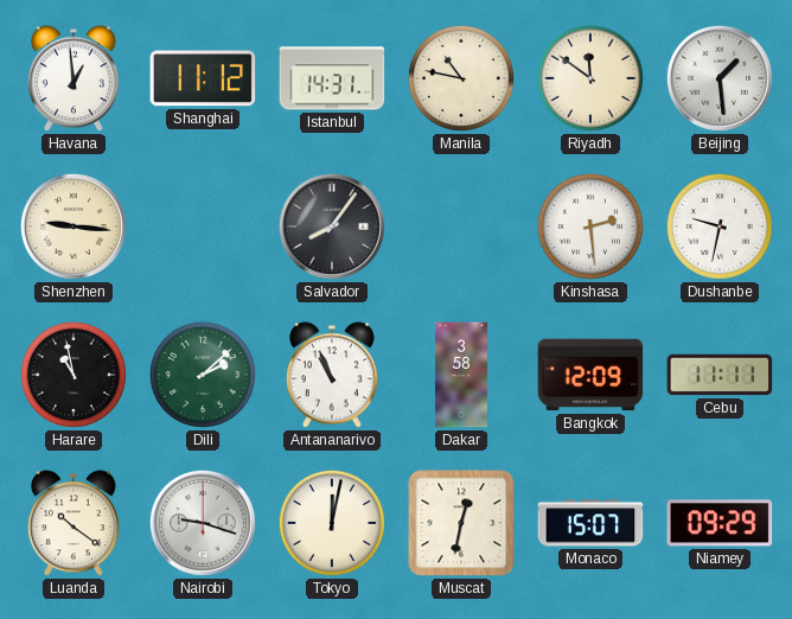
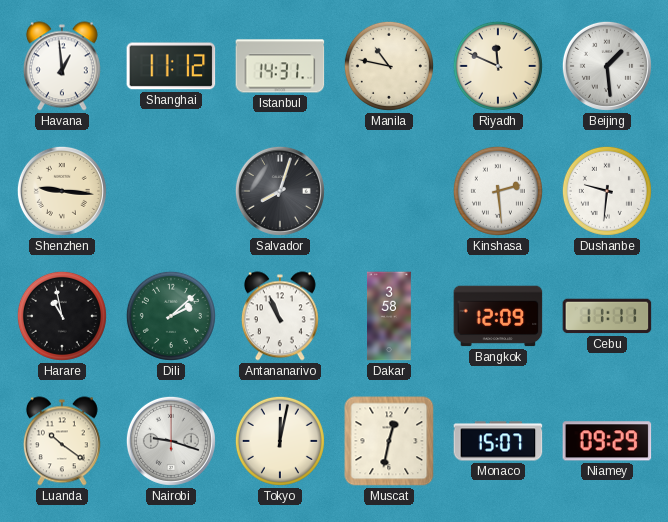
Riyadh: 11:51 -> 11:49 (498, 66)
Salvador: 8:06 -> 8:03 (280, 191)
Dushanbe: 9:32 -> 9:31 (607, 191)
